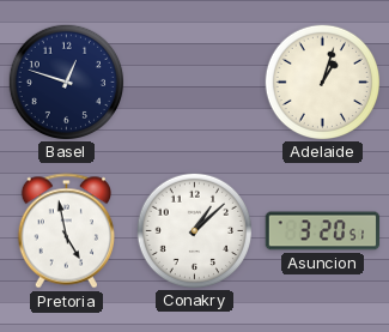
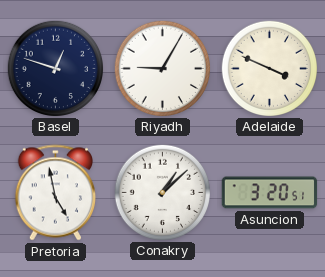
Riyadh: none -> 9:05 (162, 68)
Adelaide: 1:03 -> 3:49 (269, 68)
